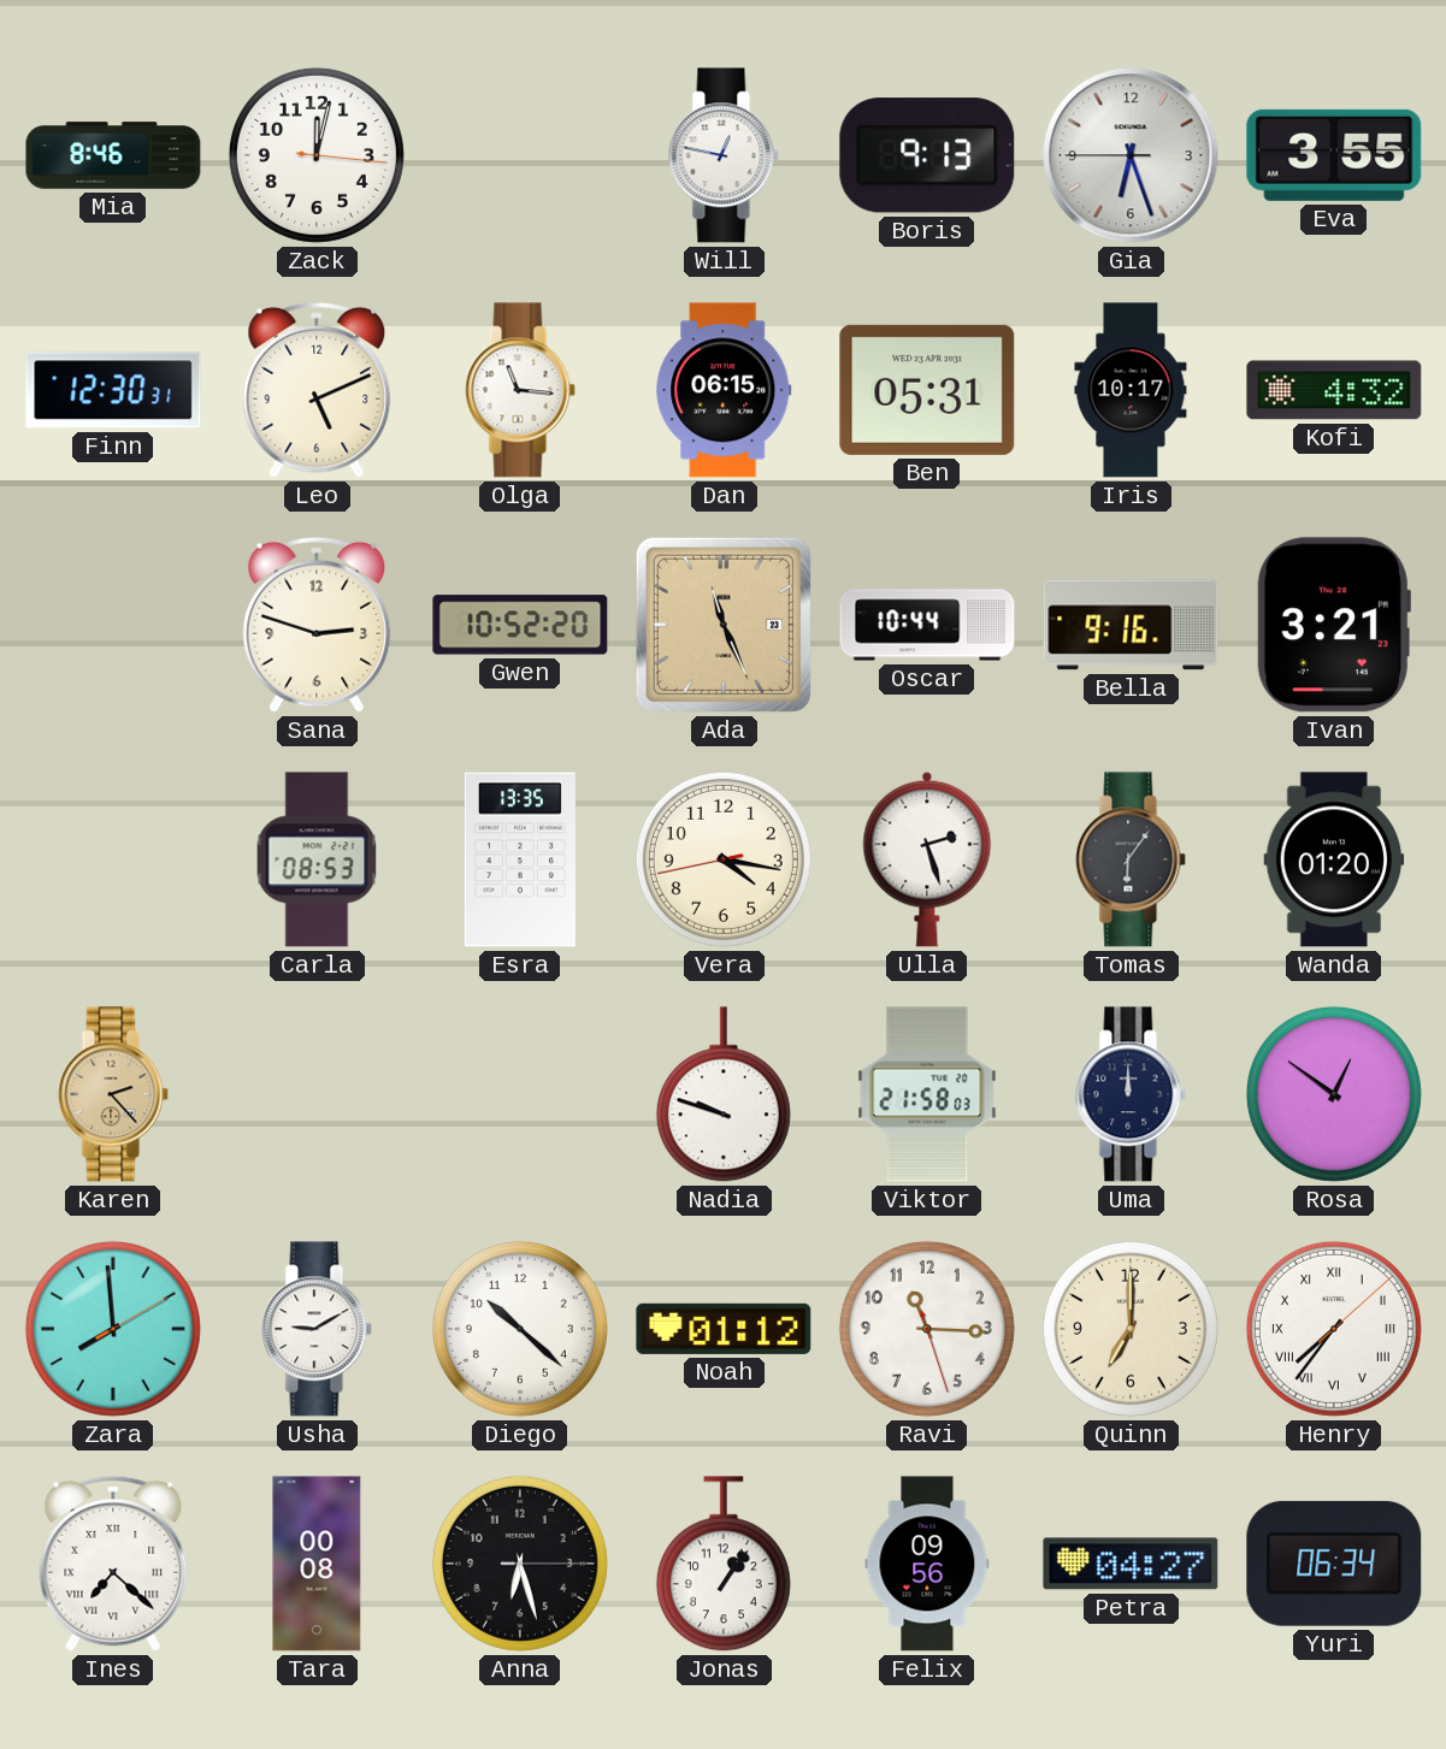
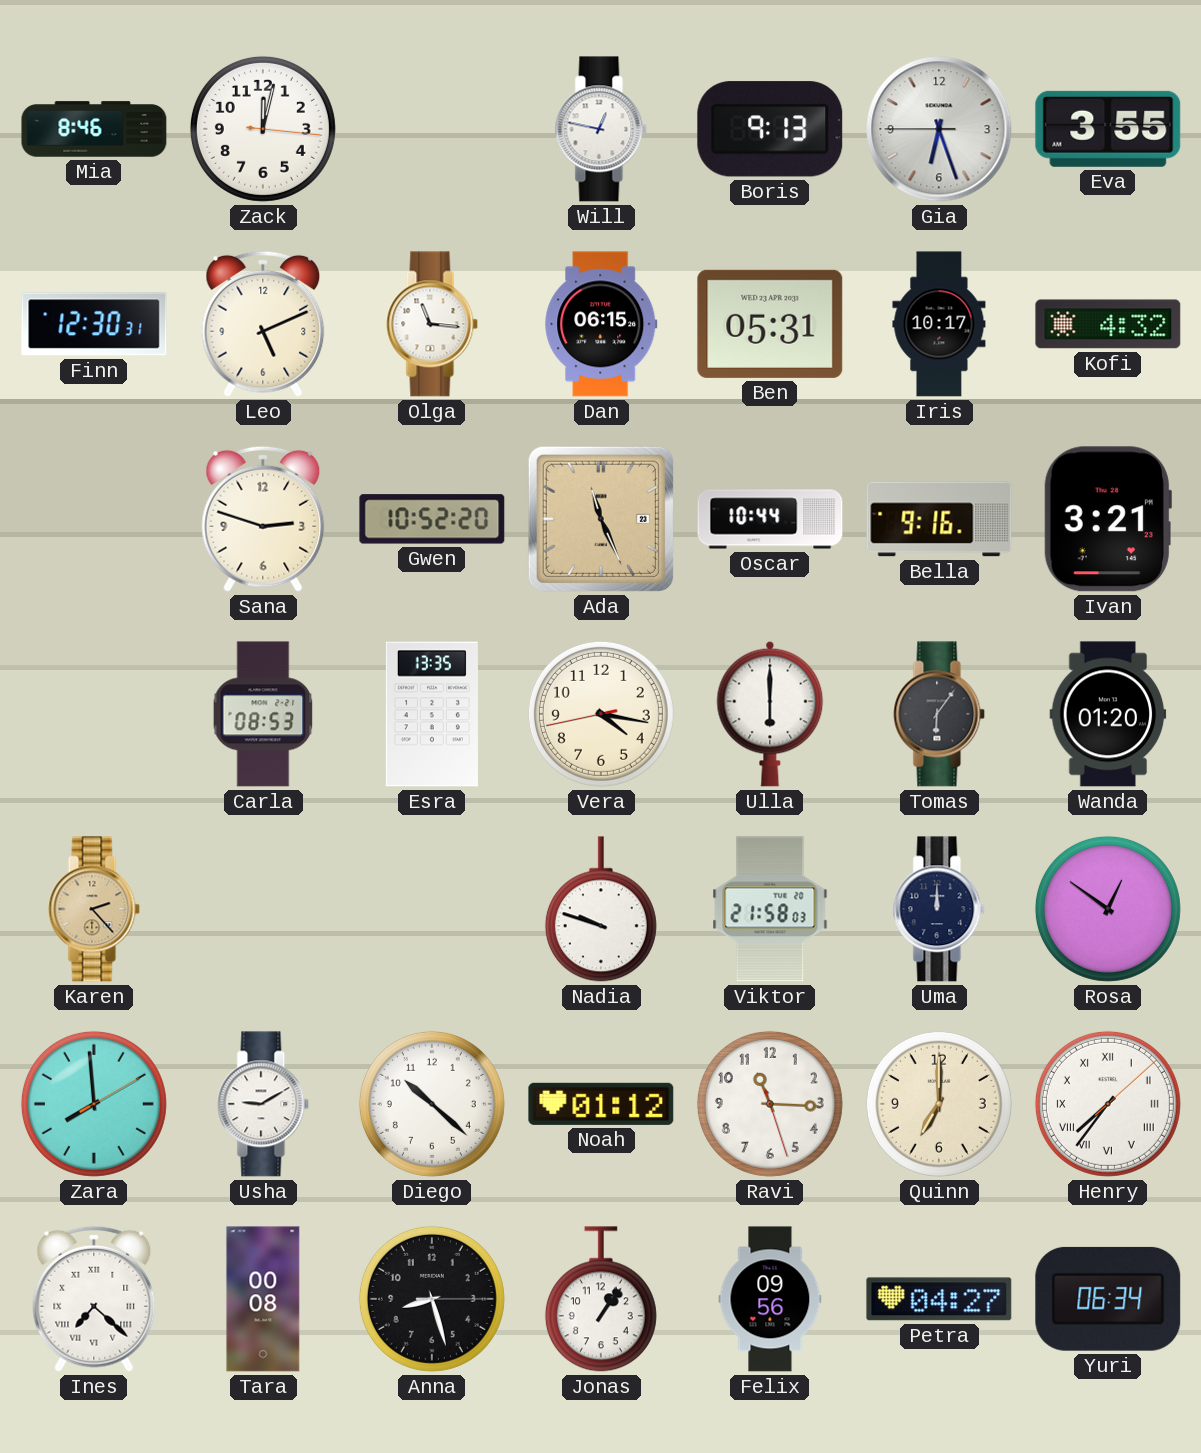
Ulla: 2:27 -> 6:00 (770, 714)
Anna: 6:27 -> 8:27 (432, 1299)
